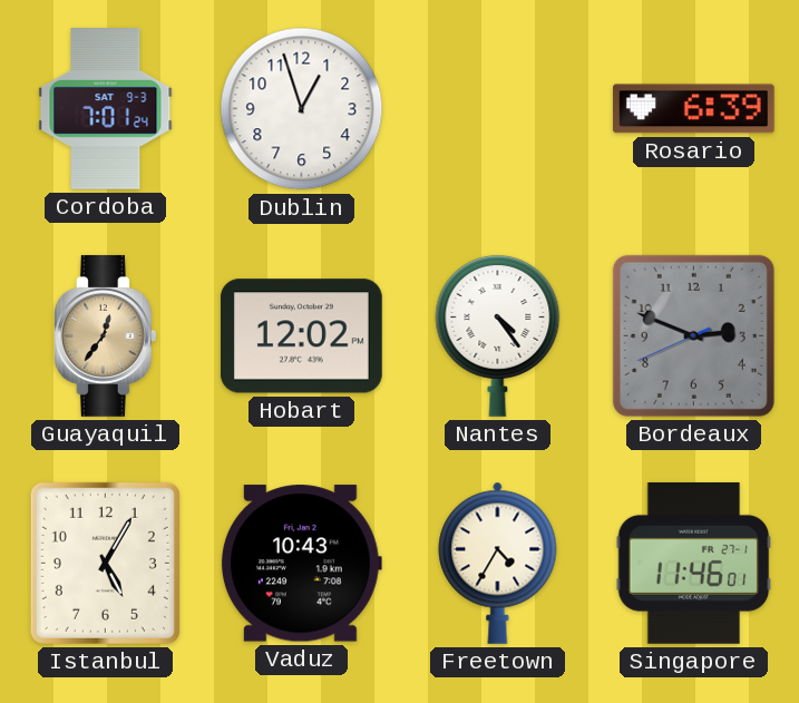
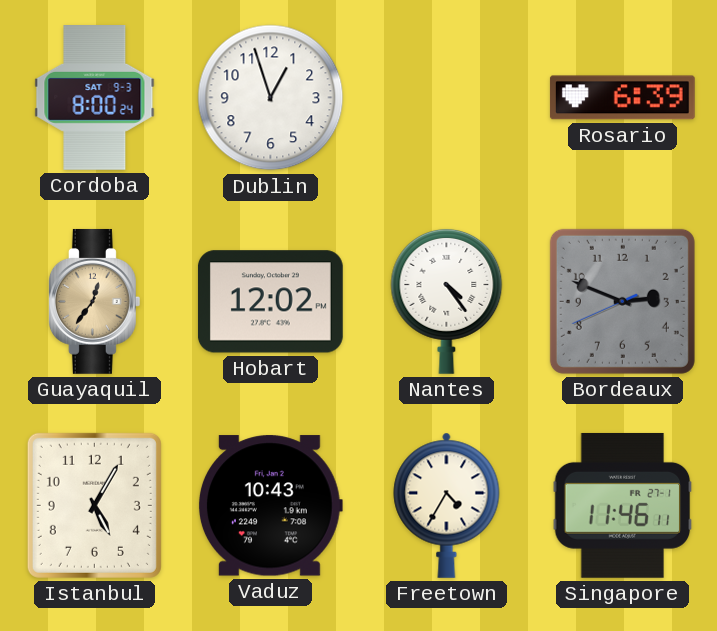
Cordoba: 7:01 -> 8:00 (95, 98)
Singapore: 11:46:01 -> 11:46:11 (623, 505)
